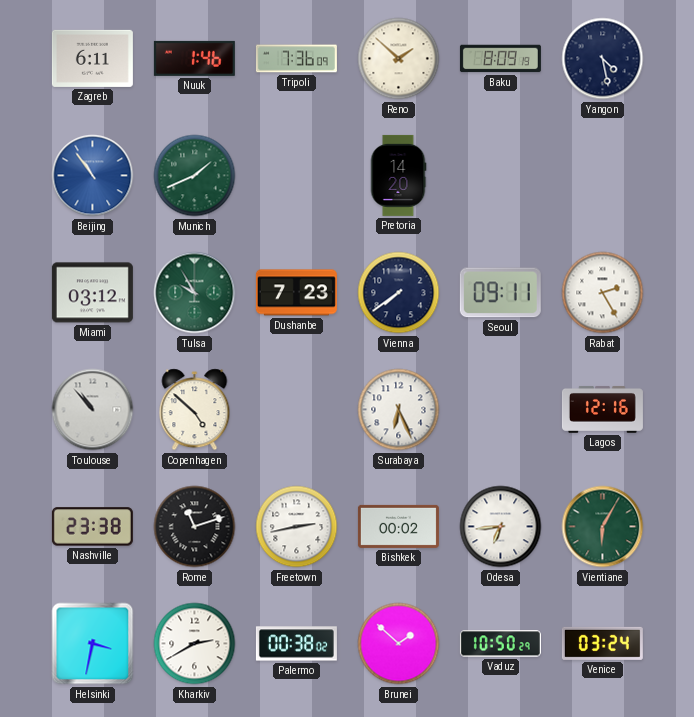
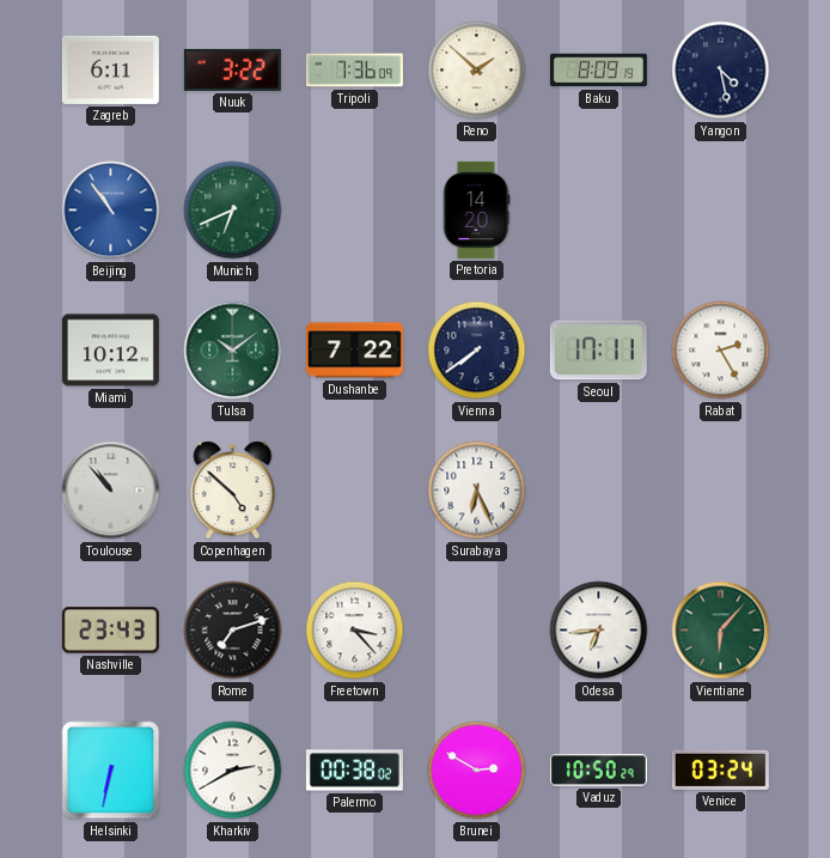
Nuuk: 1:46 -> 3:22 (232, 69)
Munich: 1:41 -> 6:41 (233, 211)
Miami: 03:12 -> 10:12 (110, 351)
Tulsa: 9:55 -> 10:09 (233, 351)
Dushanbe: 7:23 -> 7:22 (354, 351)
Seoul: 09:11 -> 17:11 (598, 351)
Lagos: 12:16 -> none (602, 409)
Nashville: 23:38 -> 23:43 (110, 631)
Rome: 11:12 -> 7:12 (233, 631)
Freetown: 2:43 -> 3:23 (355, 631)
Bishkek: 00:02 -> none (398, 526)
Vientiane: 6:05 -> 6:07 (721, 631)
Helsinki: 3:32 -> 6:32 (111, 771)
Brunei: 1:52 -> 2:50 (477, 771)
